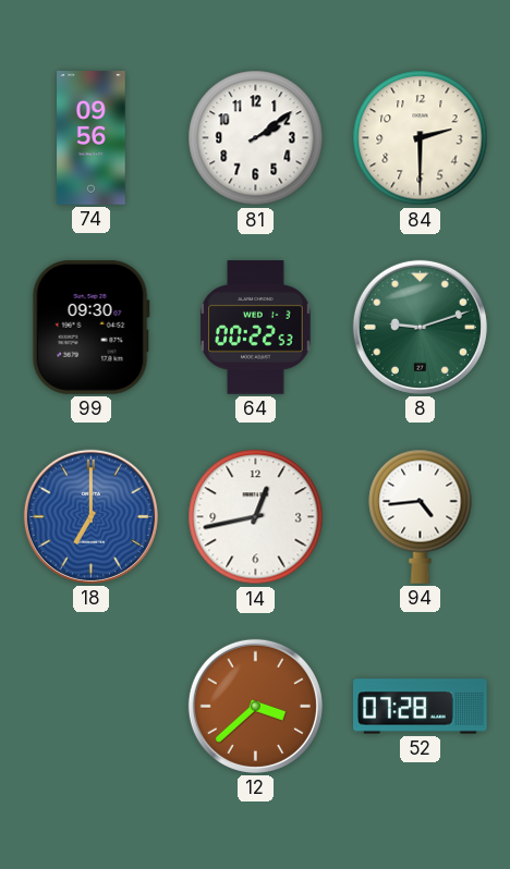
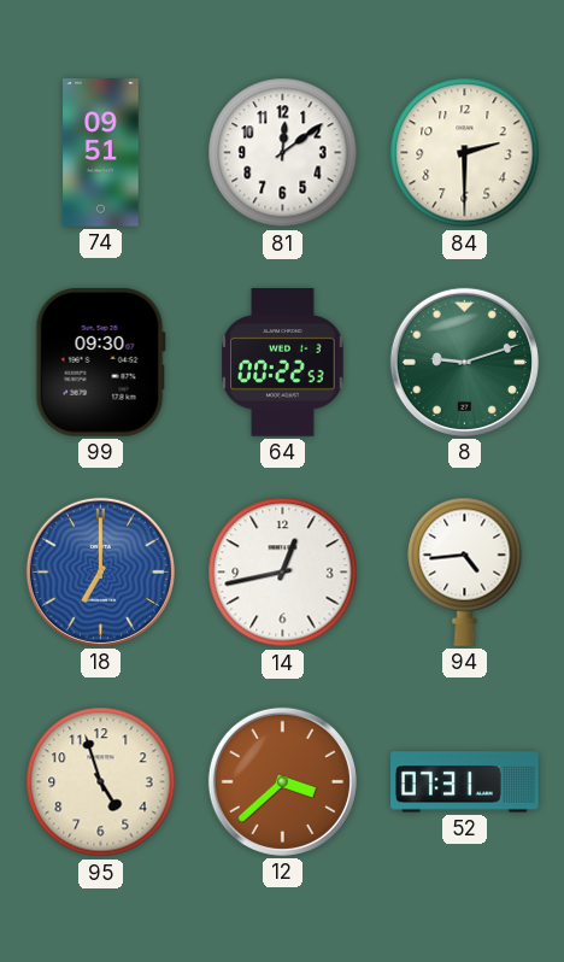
74: 09:56 -> 09:51 (101, 153)
81: 2:09 -> 12:09 (283, 153)
95: none -> 4:57 (101, 782)
52: 07:28 -> 07:31 (465, 782)
